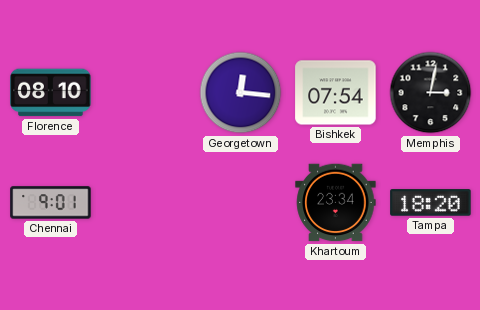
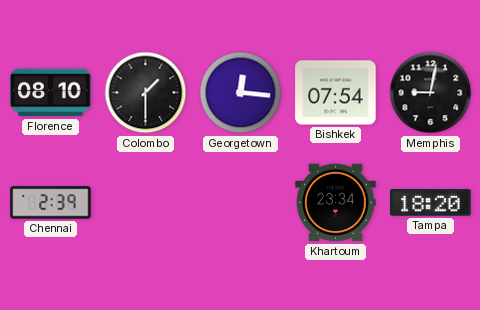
Colombo: none -> 1:30 (146, 93)
Memphis: 3:02 -> 9:02 (431, 93)
Chennai: 9:01 -> 2:39 (51, 203)
